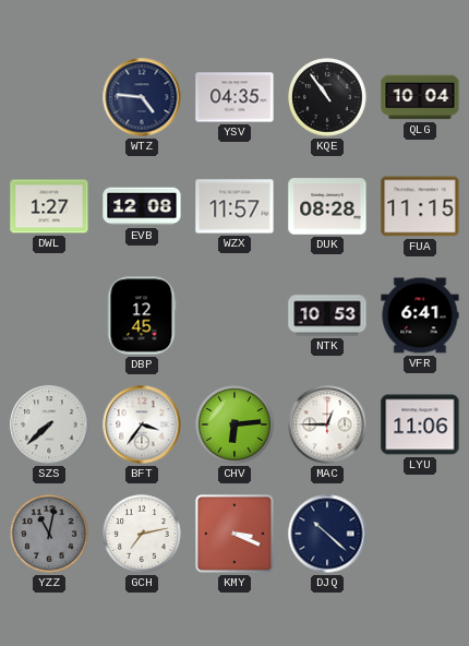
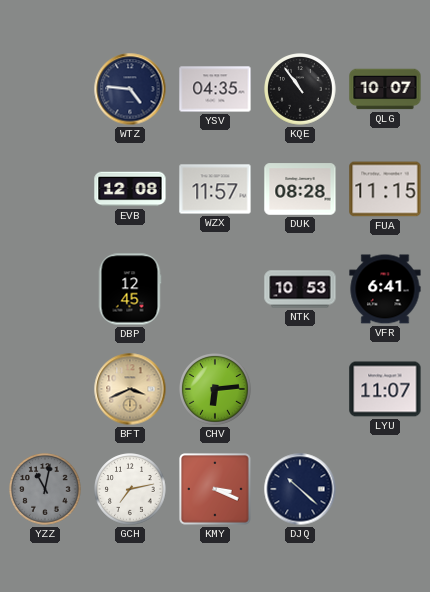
QLG: 10:04 -> 10:07 (385, 89)
DWL: 1:27 -> none (49, 206)
SZS: 7:38 -> none (49, 424)
BFT: 3:36 -> 3:41 (130, 389)
BFT dial: white -> champagne (130, 389)
MAC: 12:45 -> none (327, 424)
LYU: 11:06 -> 11:07 (385, 389)
